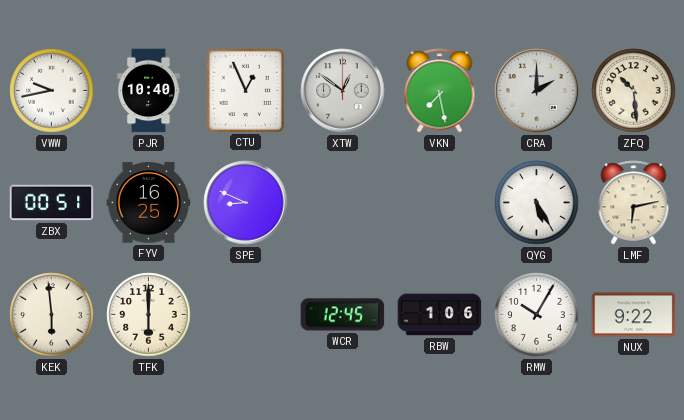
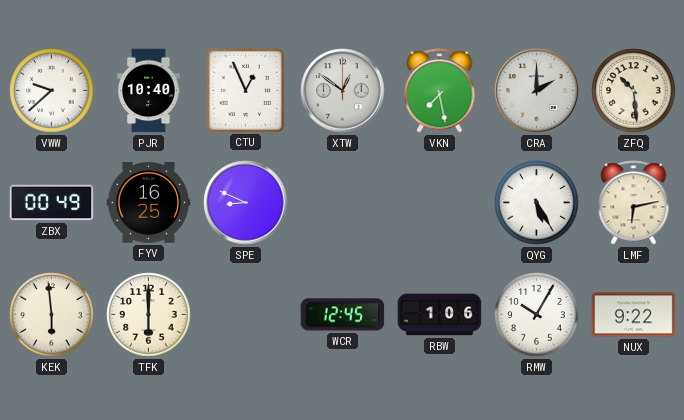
VWW: 9:43 -> 9:38 (52, 91)
ZBX: 00:51 -> 00:49 (52, 203)
